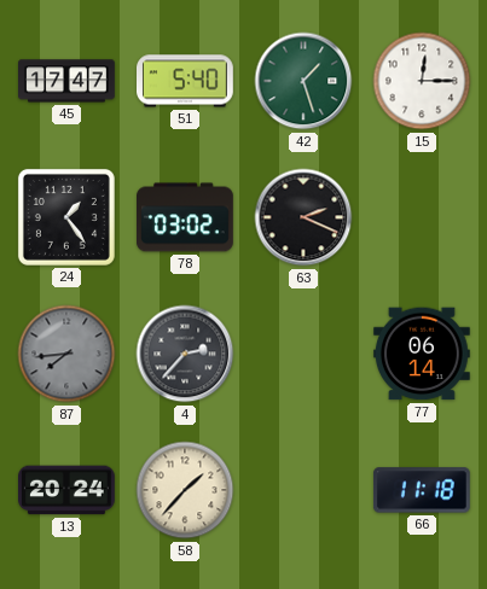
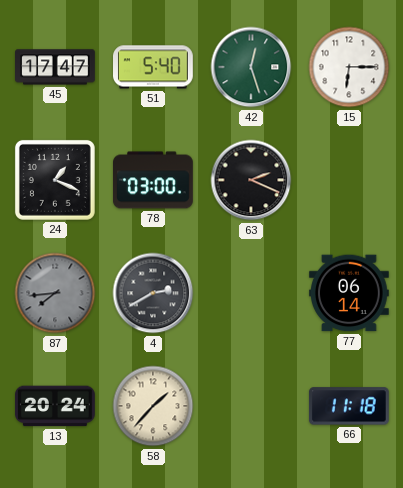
42: 1:27 -> 12:27 (251, 67)
15: 12:15 -> 6:15 (349, 67)
24: 1:24 -> 1:19 (55, 180)
78: 03:02 -> 03:00 (154, 180)
4: 2:37 -> 2:40 (153, 293)
